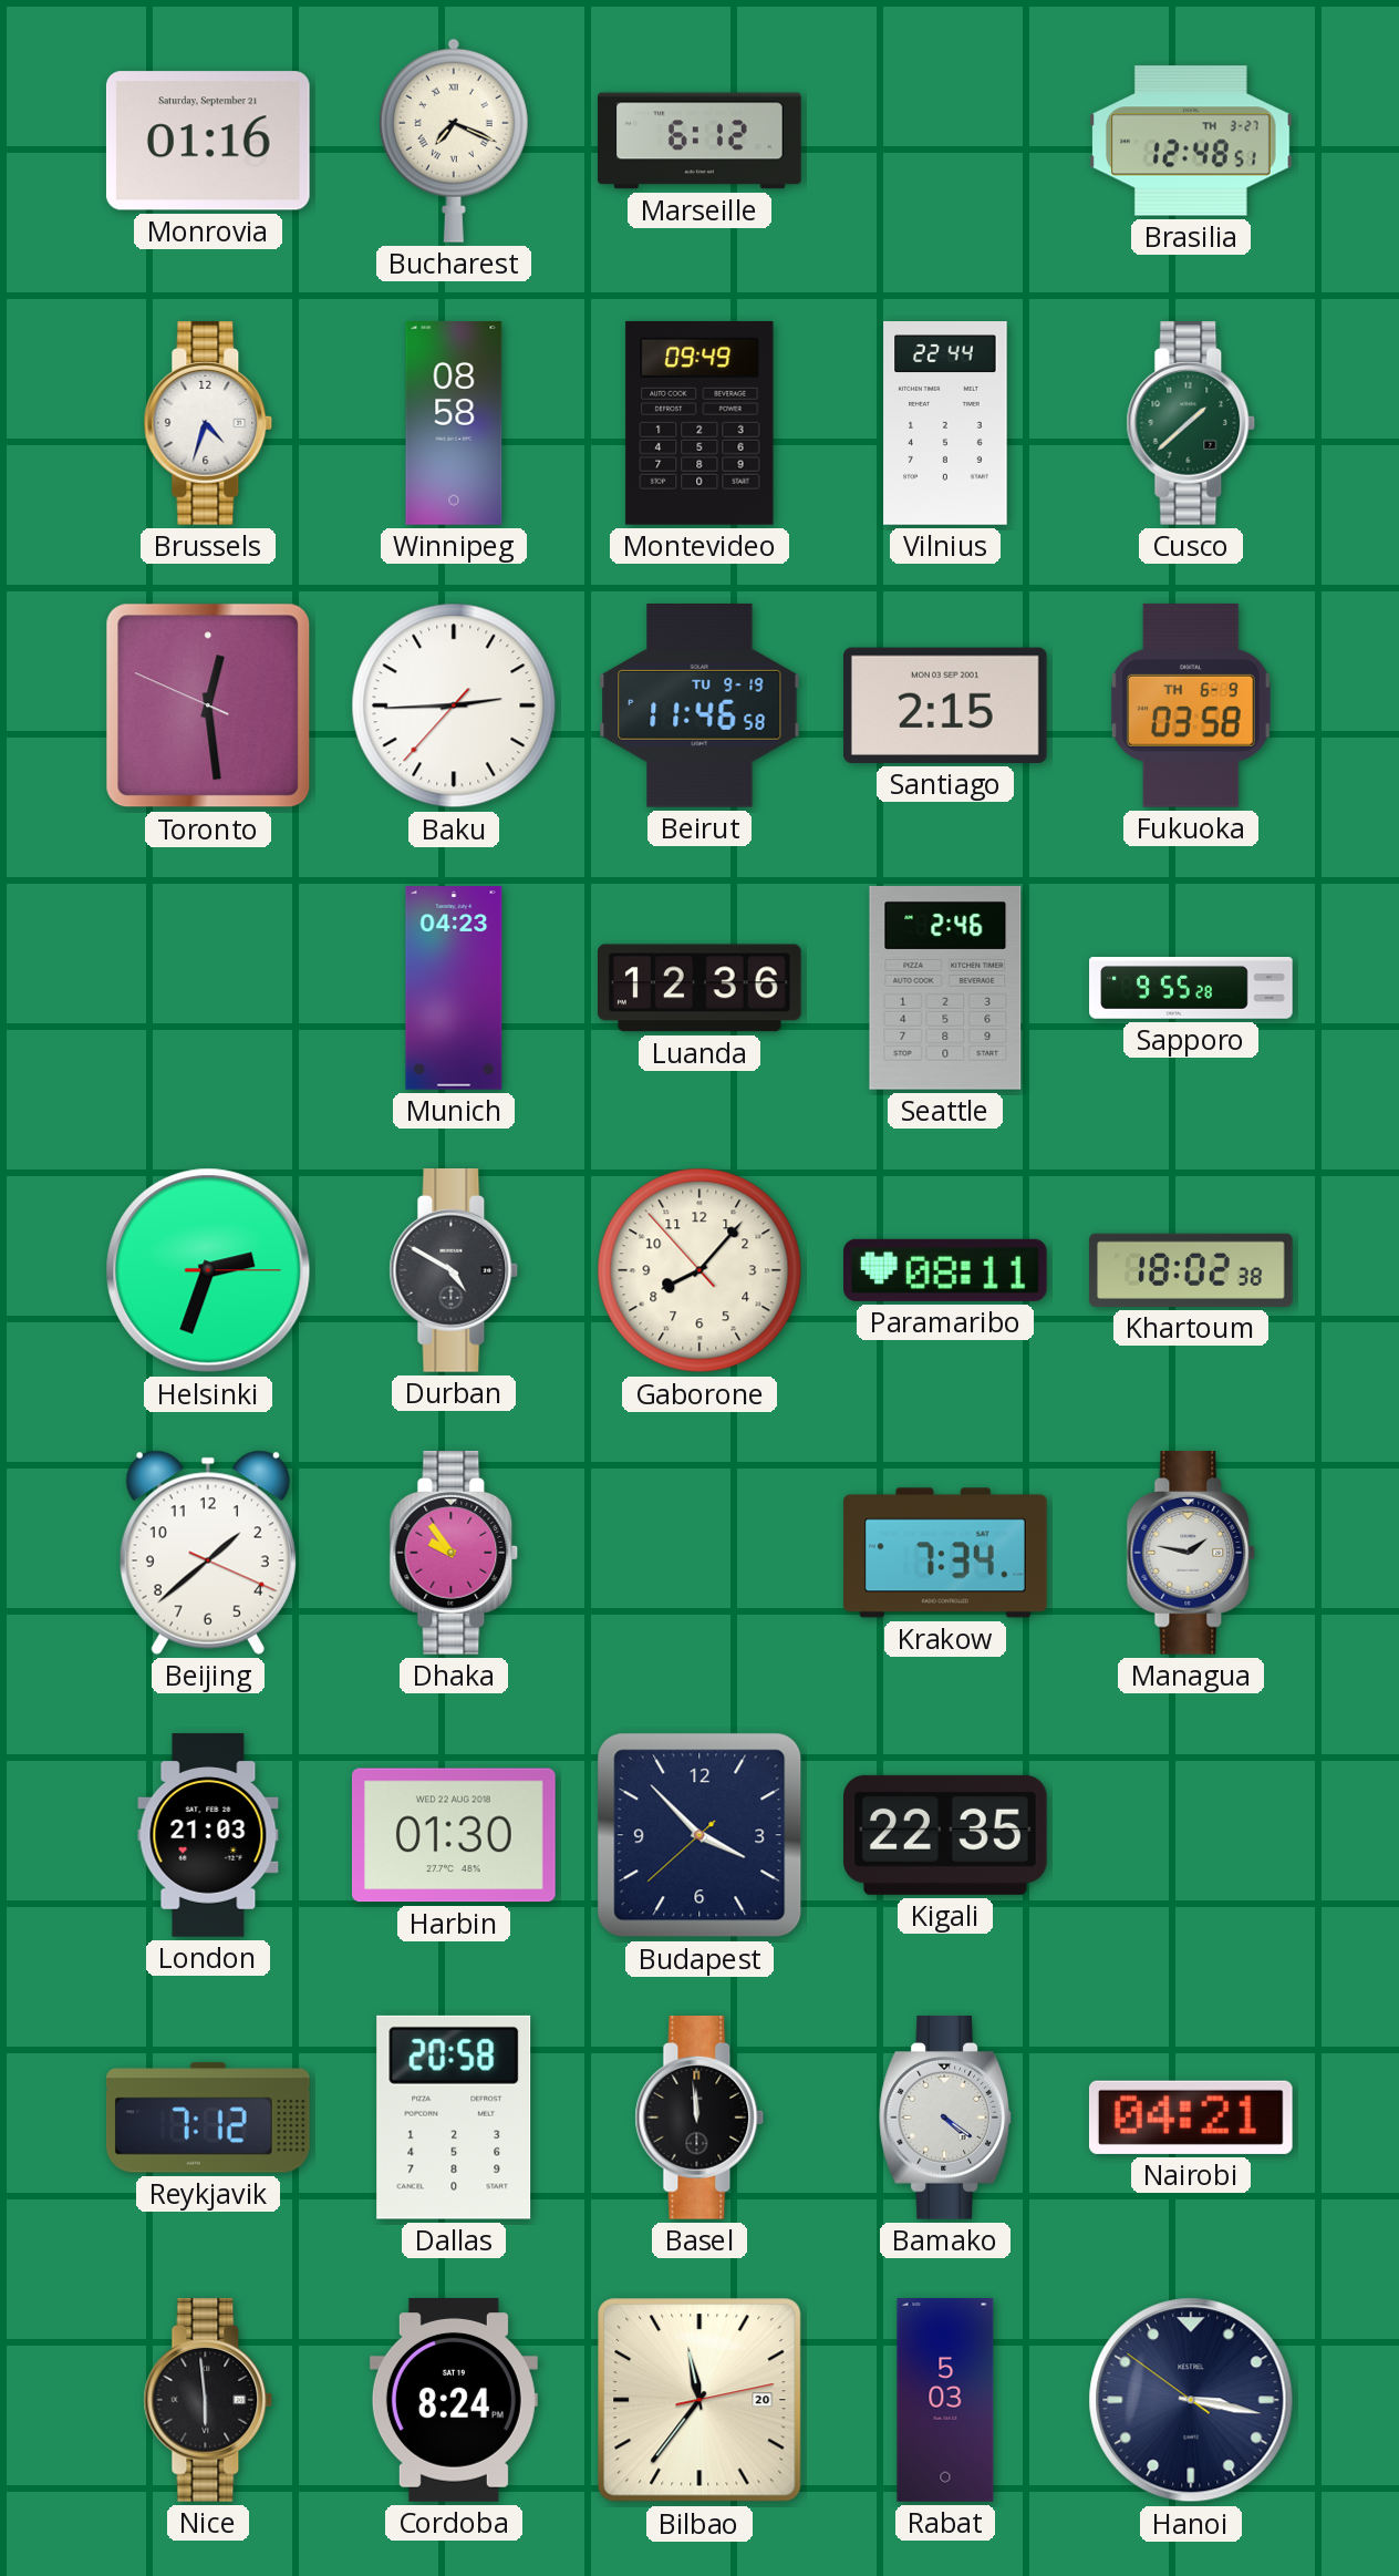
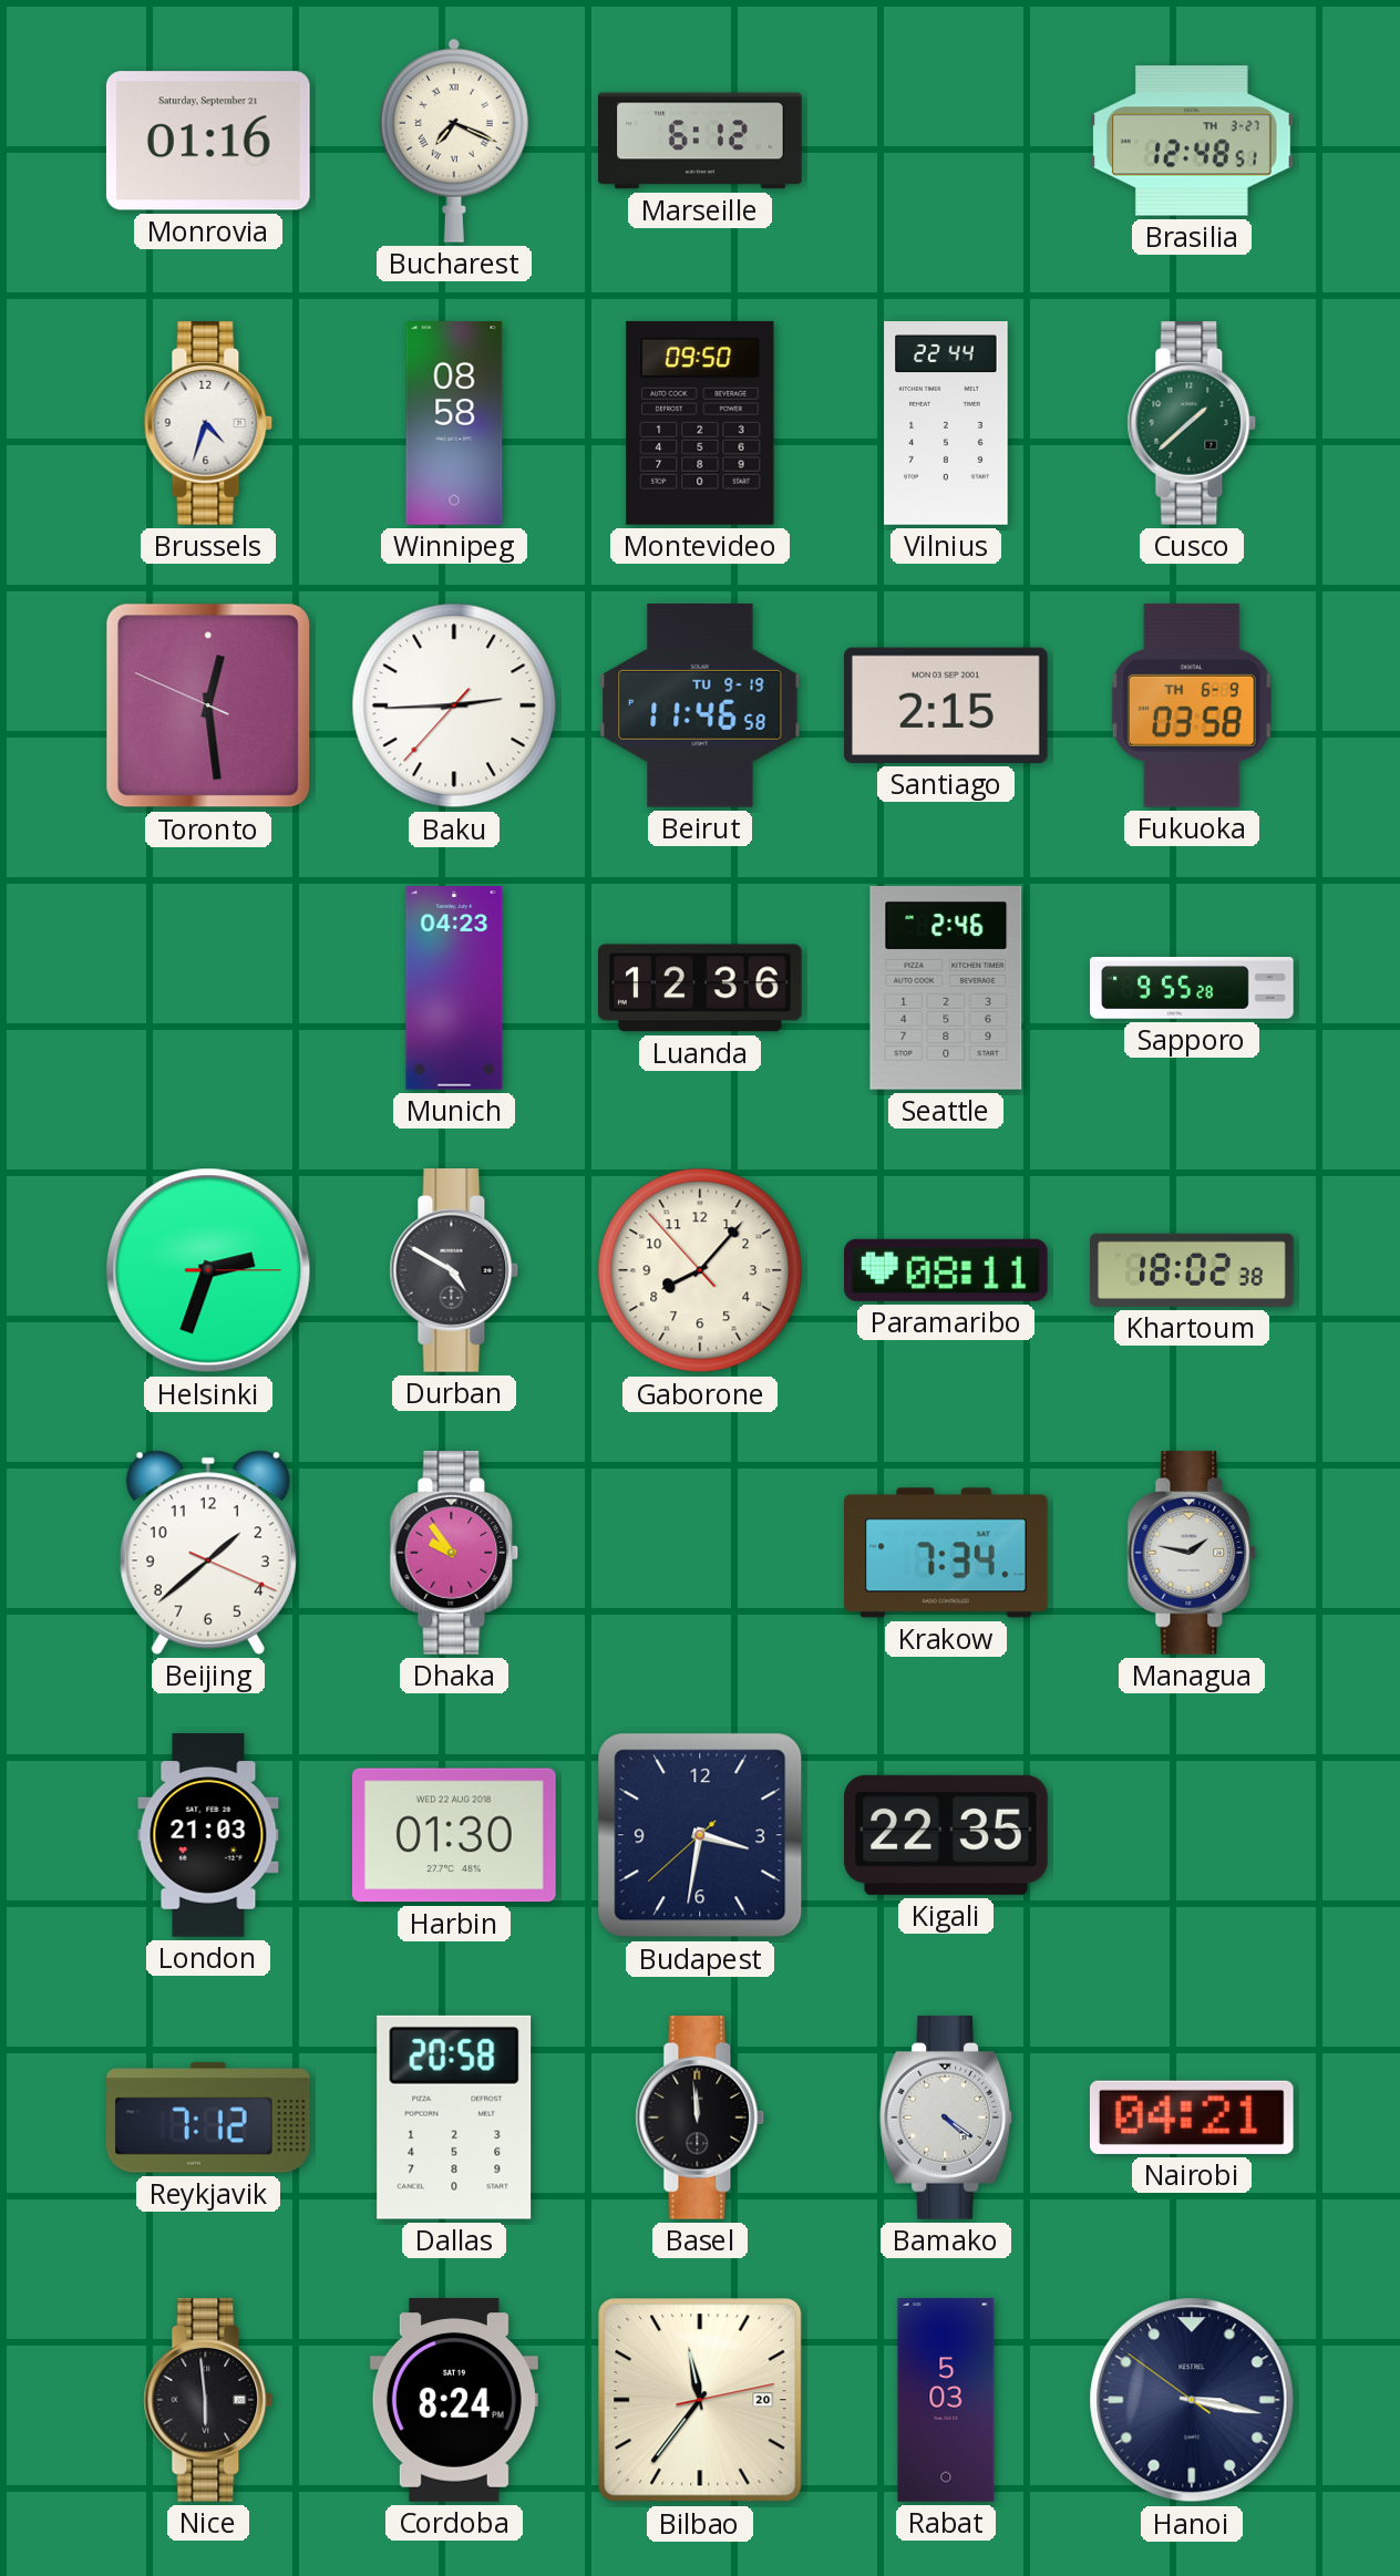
Montevideo: 09:49 -> 09:50 (700, 423)
Budapest: 3:52 -> 3:31 (700, 1835)
